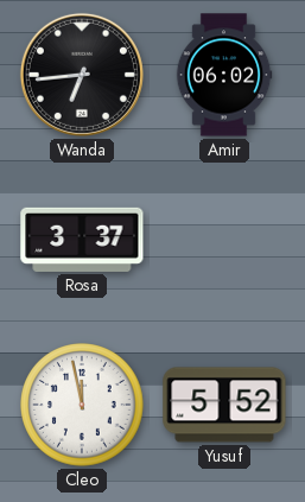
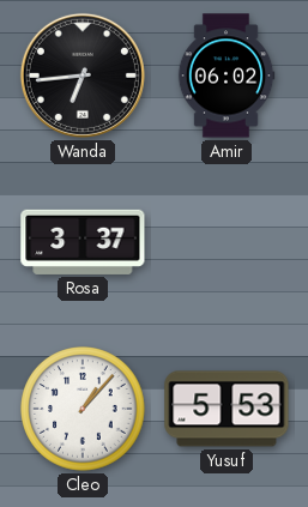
Cleo: 11:58 -> 1:07 (83, 409)
Yusuf: 5:52 -> 5:53 (227, 409)
